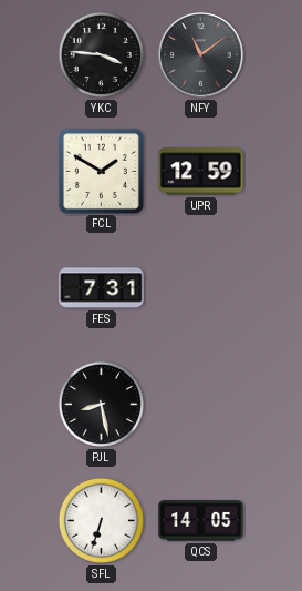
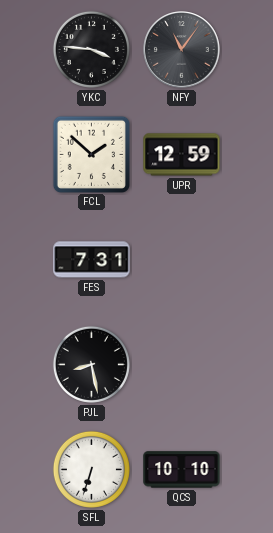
NFY: 11:09 -> 11:06 (182, 50)
FCL: 1:50 -> 1:52 (91, 154)
QCS: 14:05 -> 10:10 (182, 470)
